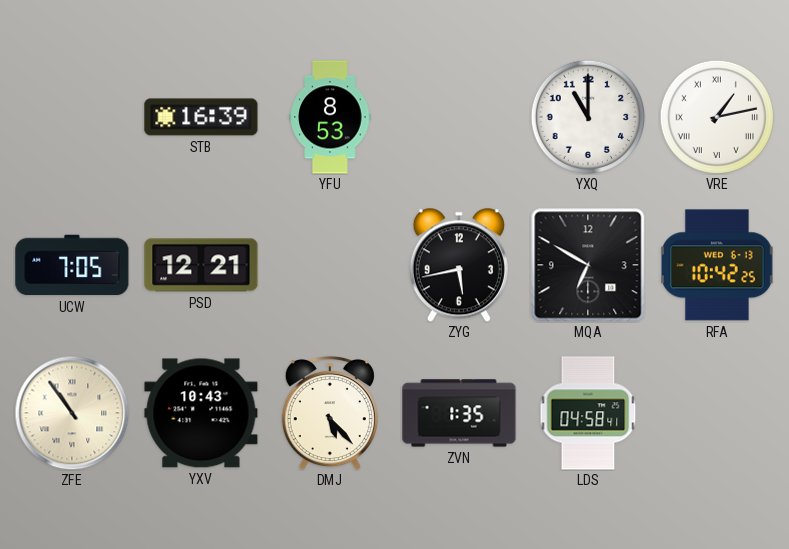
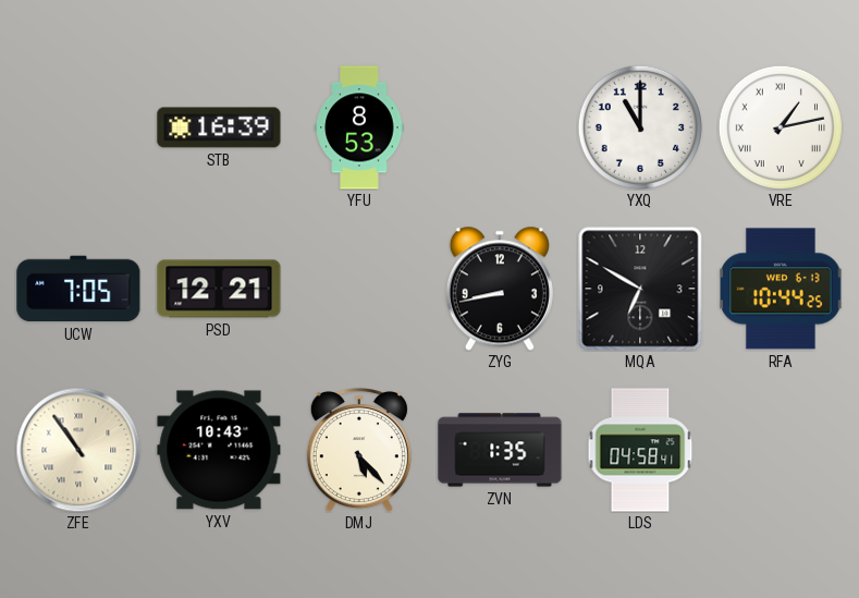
ZYG: 5:43 -> 8:43 (500, 289)
RFA: 10:42 -> 10:44 (782, 289)
